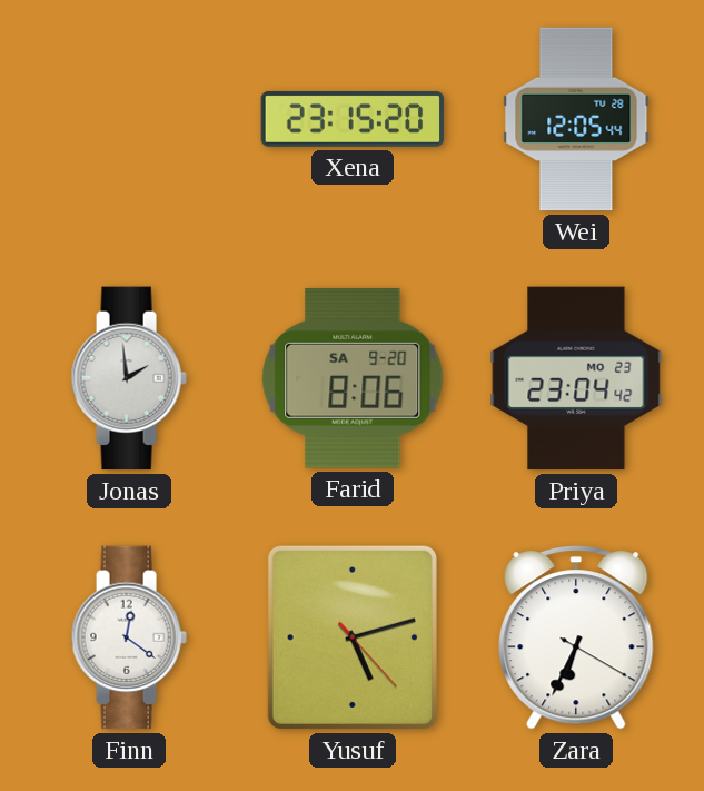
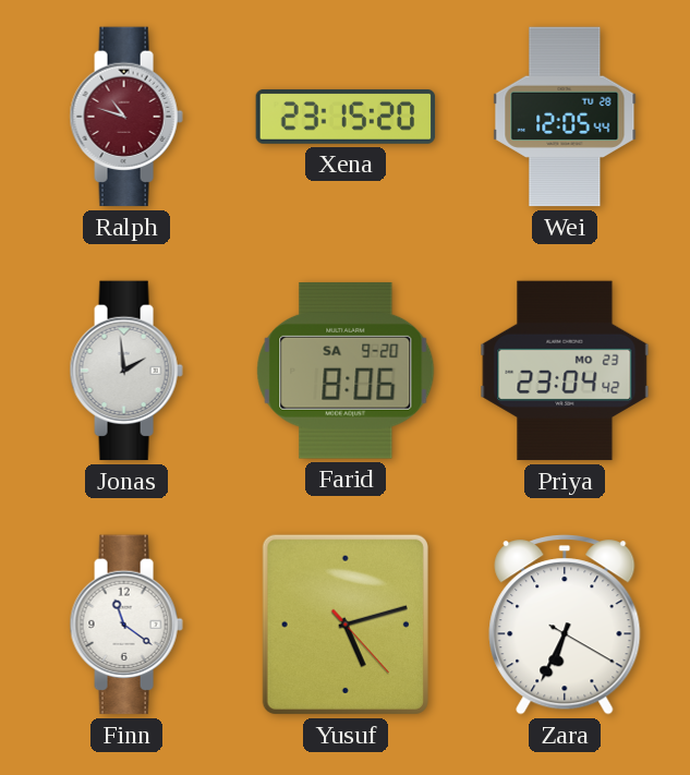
Ralph: none -> 10:48 (126, 117)
Finn: 12:21 -> 11:21 (126, 625)
